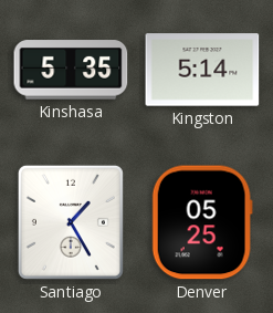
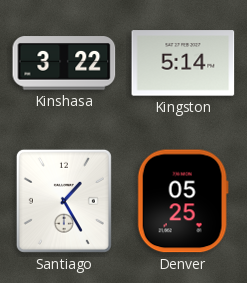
Kinshasa: 5:35 -> 3:22 (64, 63)
